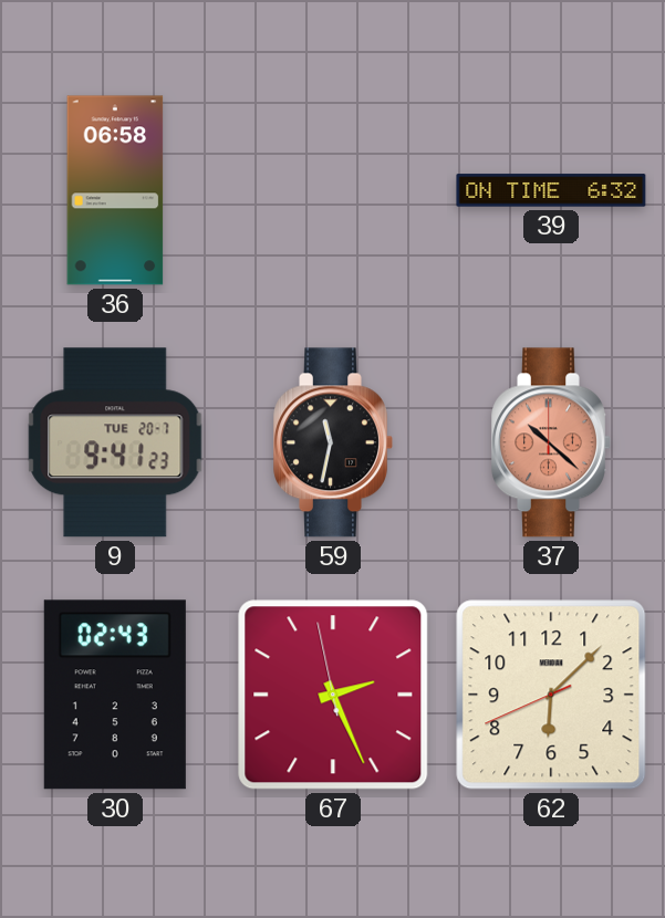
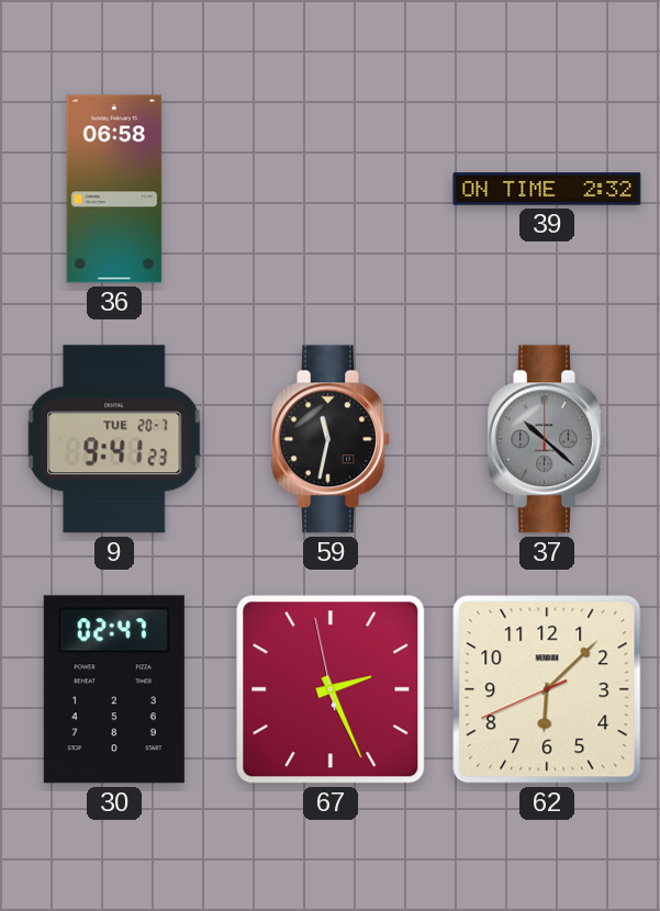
39: 6:32 -> 2:32 (547, 189)
37 dial: salmon -> grey (547, 439)
30: 02:43 -> 02:47 (114, 689)
